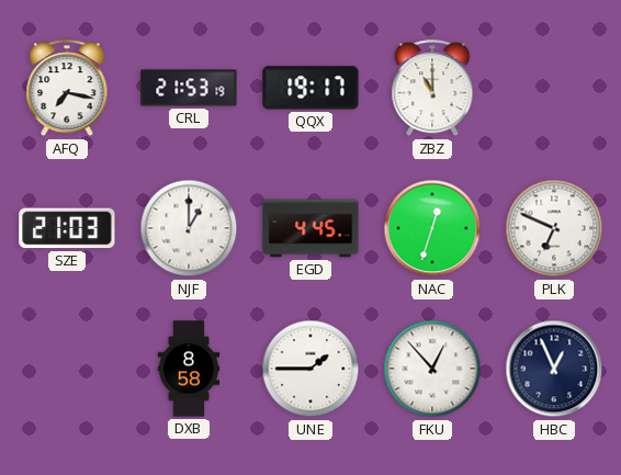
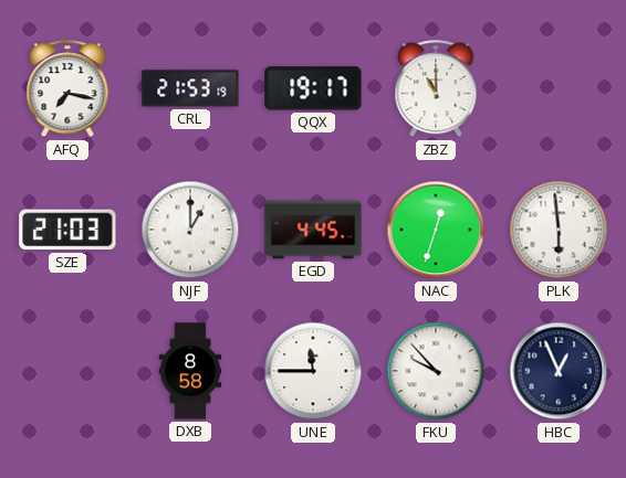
PLK: 6:49 -> 5:59 (559, 230)
UNE: 1:45 -> 11:45 (313, 371)
FKU: 12:53 -> 9:53 (436, 371)
